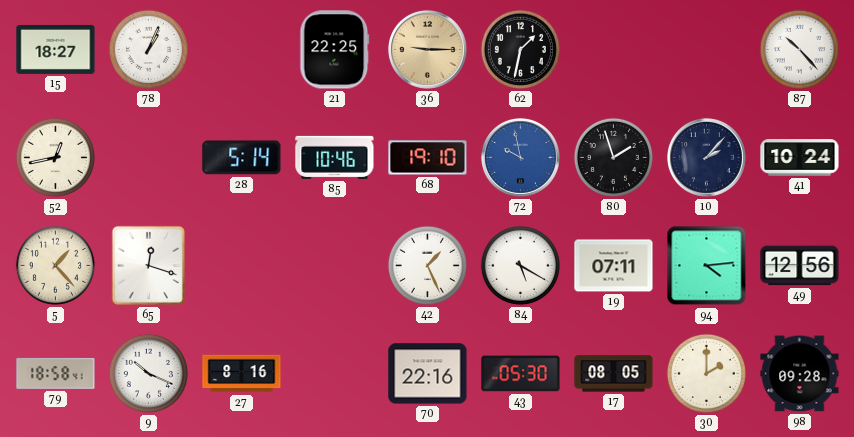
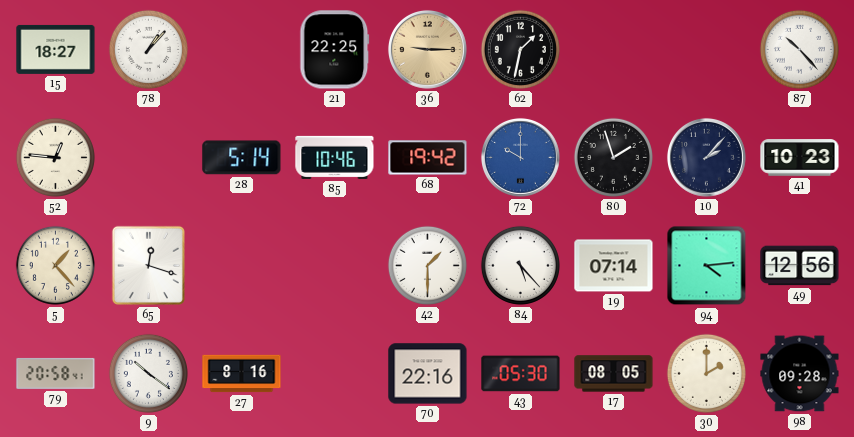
78: 1:04 -> 1:07 (148, 49)
52: 12:43 -> 12:46 (55, 157)
68: 19:10 -> 19:42 (428, 158)
72: 9:58 -> 10:00 (521, 158)
41: 10:24 -> 10:23 (800, 158)
42: 1:26 -> 1:30 (427, 265)
84: 5:20 -> 5:23 (520, 265)
19: 07:11 -> 07:14 (614, 266)
79: 18:58 -> 20:58 (56, 373)
9: 10:19 -> 10:21 (148, 373)
